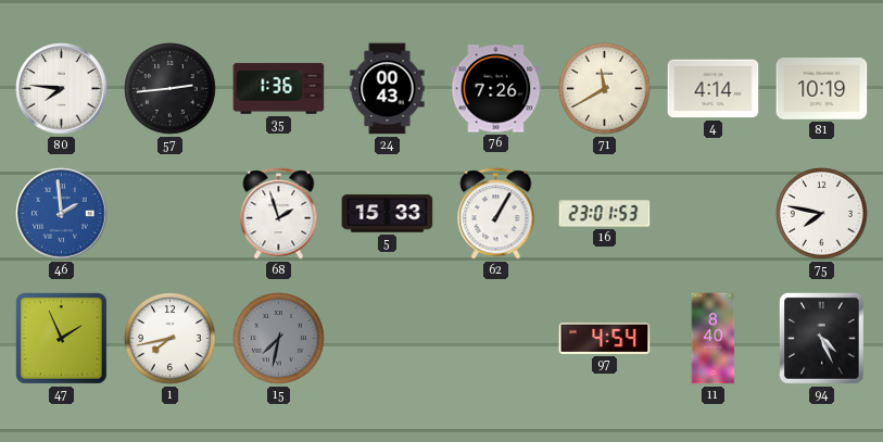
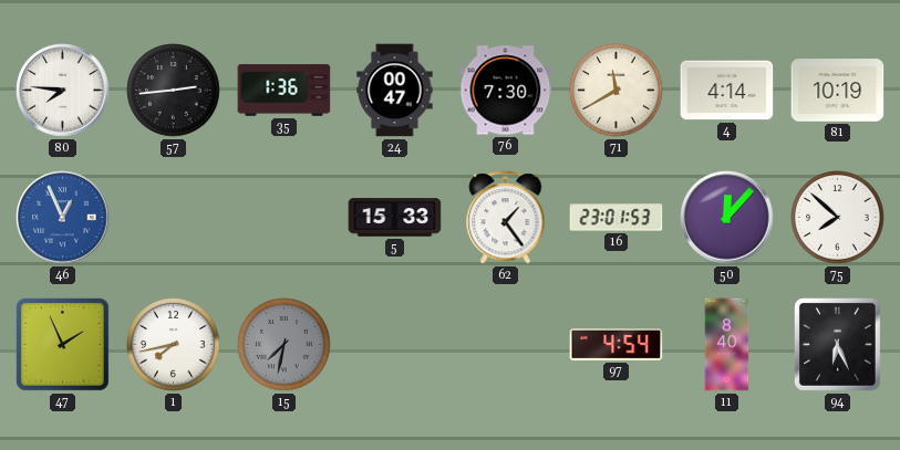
24: 00:43 -> 00:47 (395, 91)
76: 7:26 -> 7:30 (506, 91)
46: 1:59 -> 12:56 (63, 218)
68: 1:57 -> none (279, 214)
62: 1:05 -> 1:24 (506, 218)
50: none -> 12:07 (727, 218)
75: 7:47 -> 7:52 (838, 218)
94: 4:26 -> 6:26 (837, 344)
